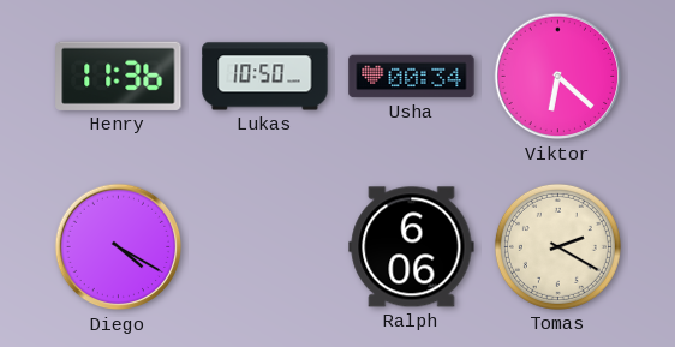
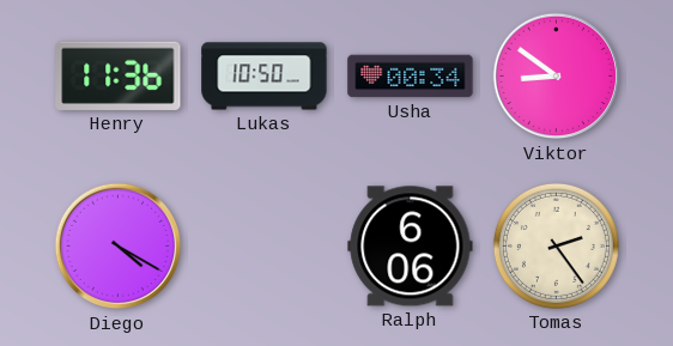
Viktor: 6:22 -> 8:51 (557, 77)
Tomas: 2:20 -> 2:24 (556, 245)
